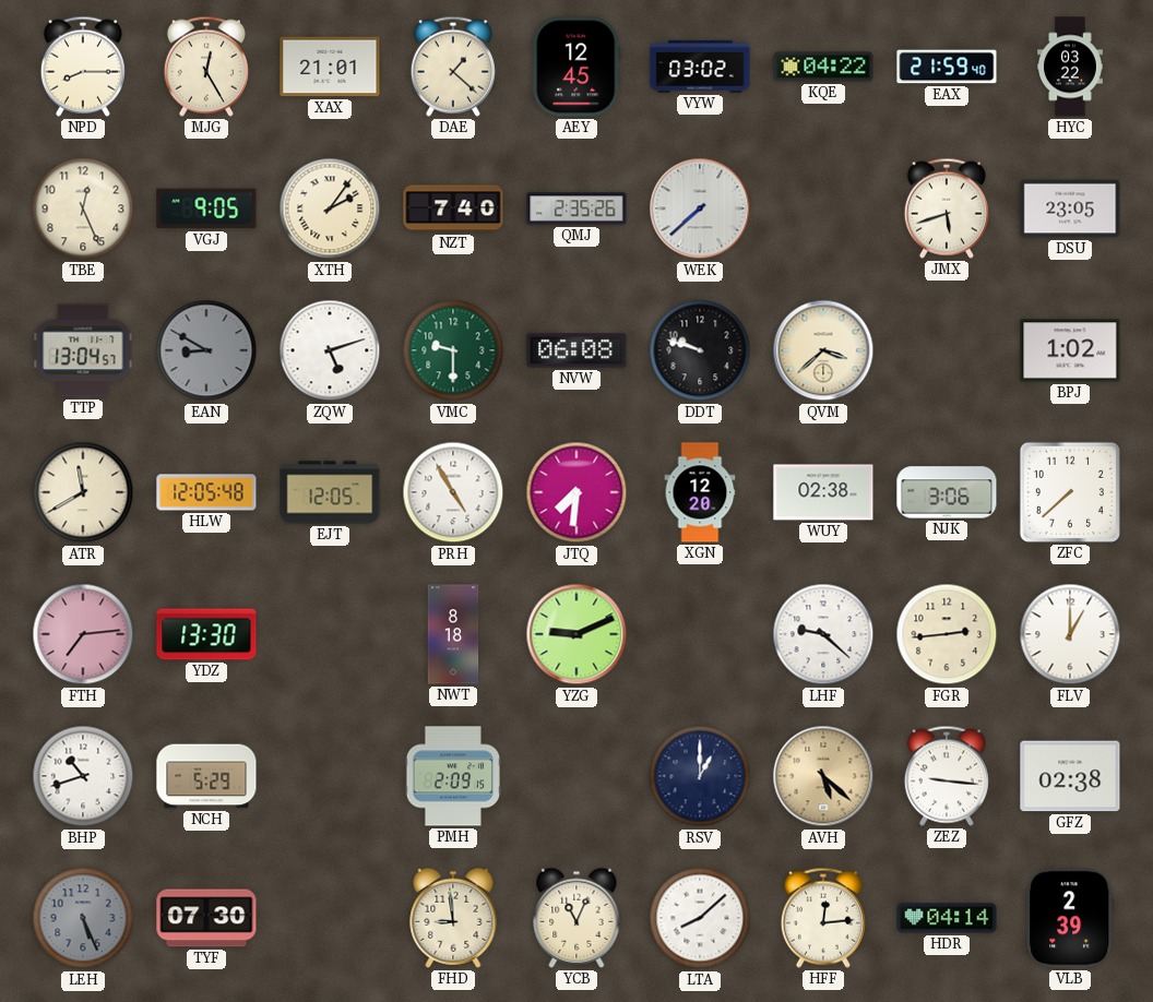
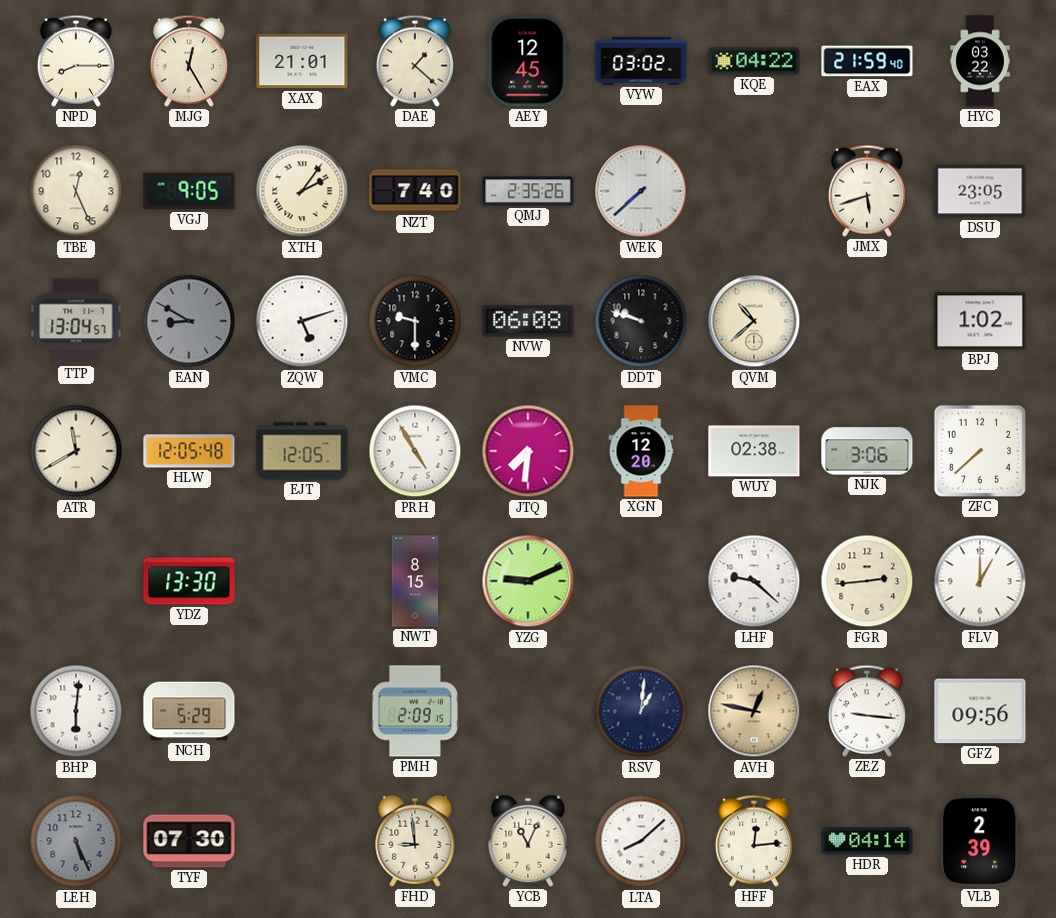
VMC dial: green -> black (415, 321)
QVM: 3:38 -> 10:38 (754, 321)
FTH: 7:14 -> none (83, 634)
NWT: 8:18 -> 8:15 (415, 581)
BHP: 10:42 -> 6:01 (76, 711)
RSV: 1:00 -> 1:01 (641, 711)
AVH: 5:22 -> 12:47 (754, 711)
GFZ: 02:38 -> 09:56 (980, 711)
